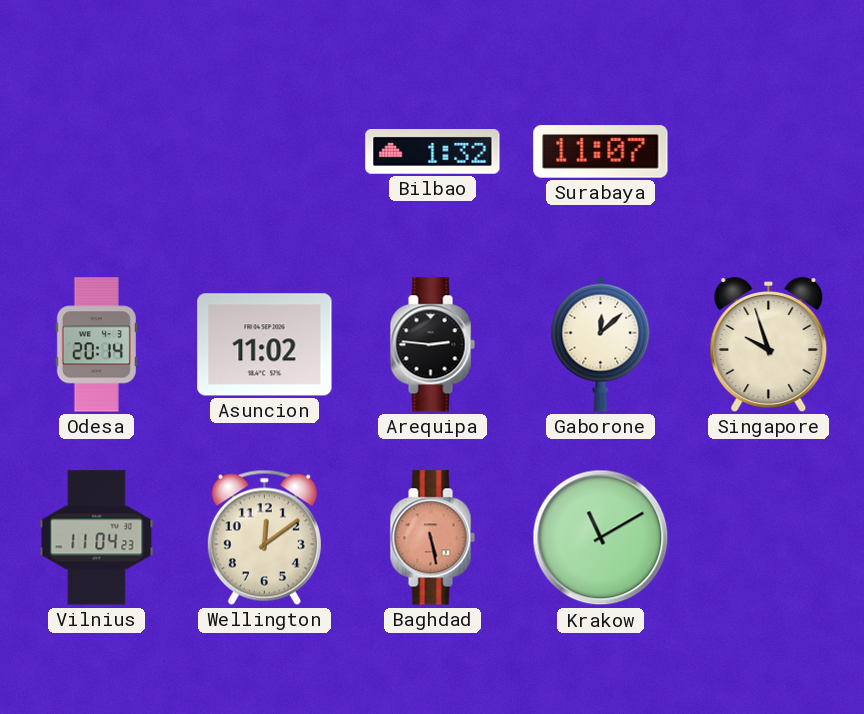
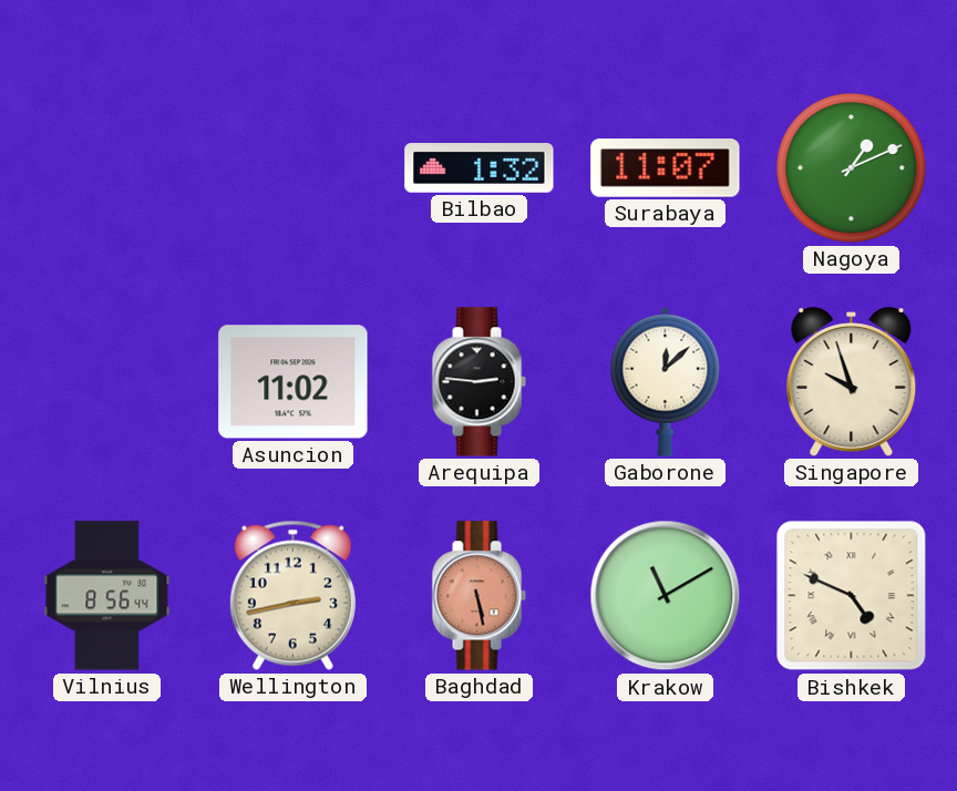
Nagoya: none -> 1:11 (852, 168)
Odesa: 20:14 -> none (96, 345)
Vilnius: 11:04 -> 8:56 (107, 596)
Wellington: 12:09 -> 2:43 (292, 595)
Bishkek: none -> 4:49 (852, 596)
